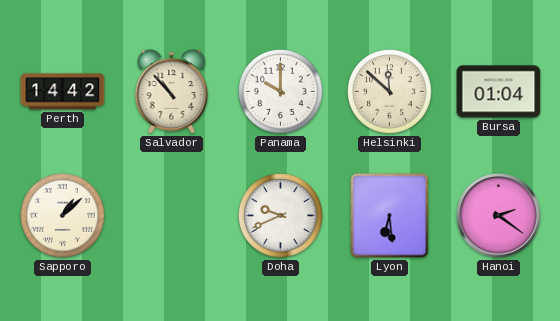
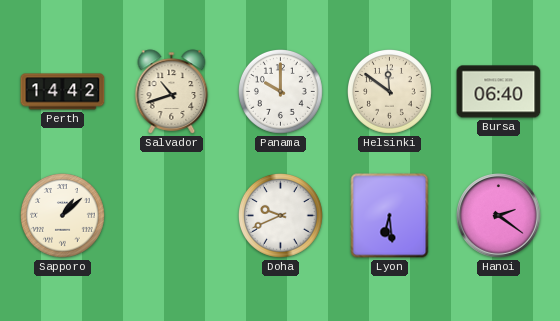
Salvador: 10:53 -> 10:42 (172, 92)
Helsinki: 11:52 -> 11:51 (390, 92)
Bursa: 01:04 -> 06:40 (499, 92)
